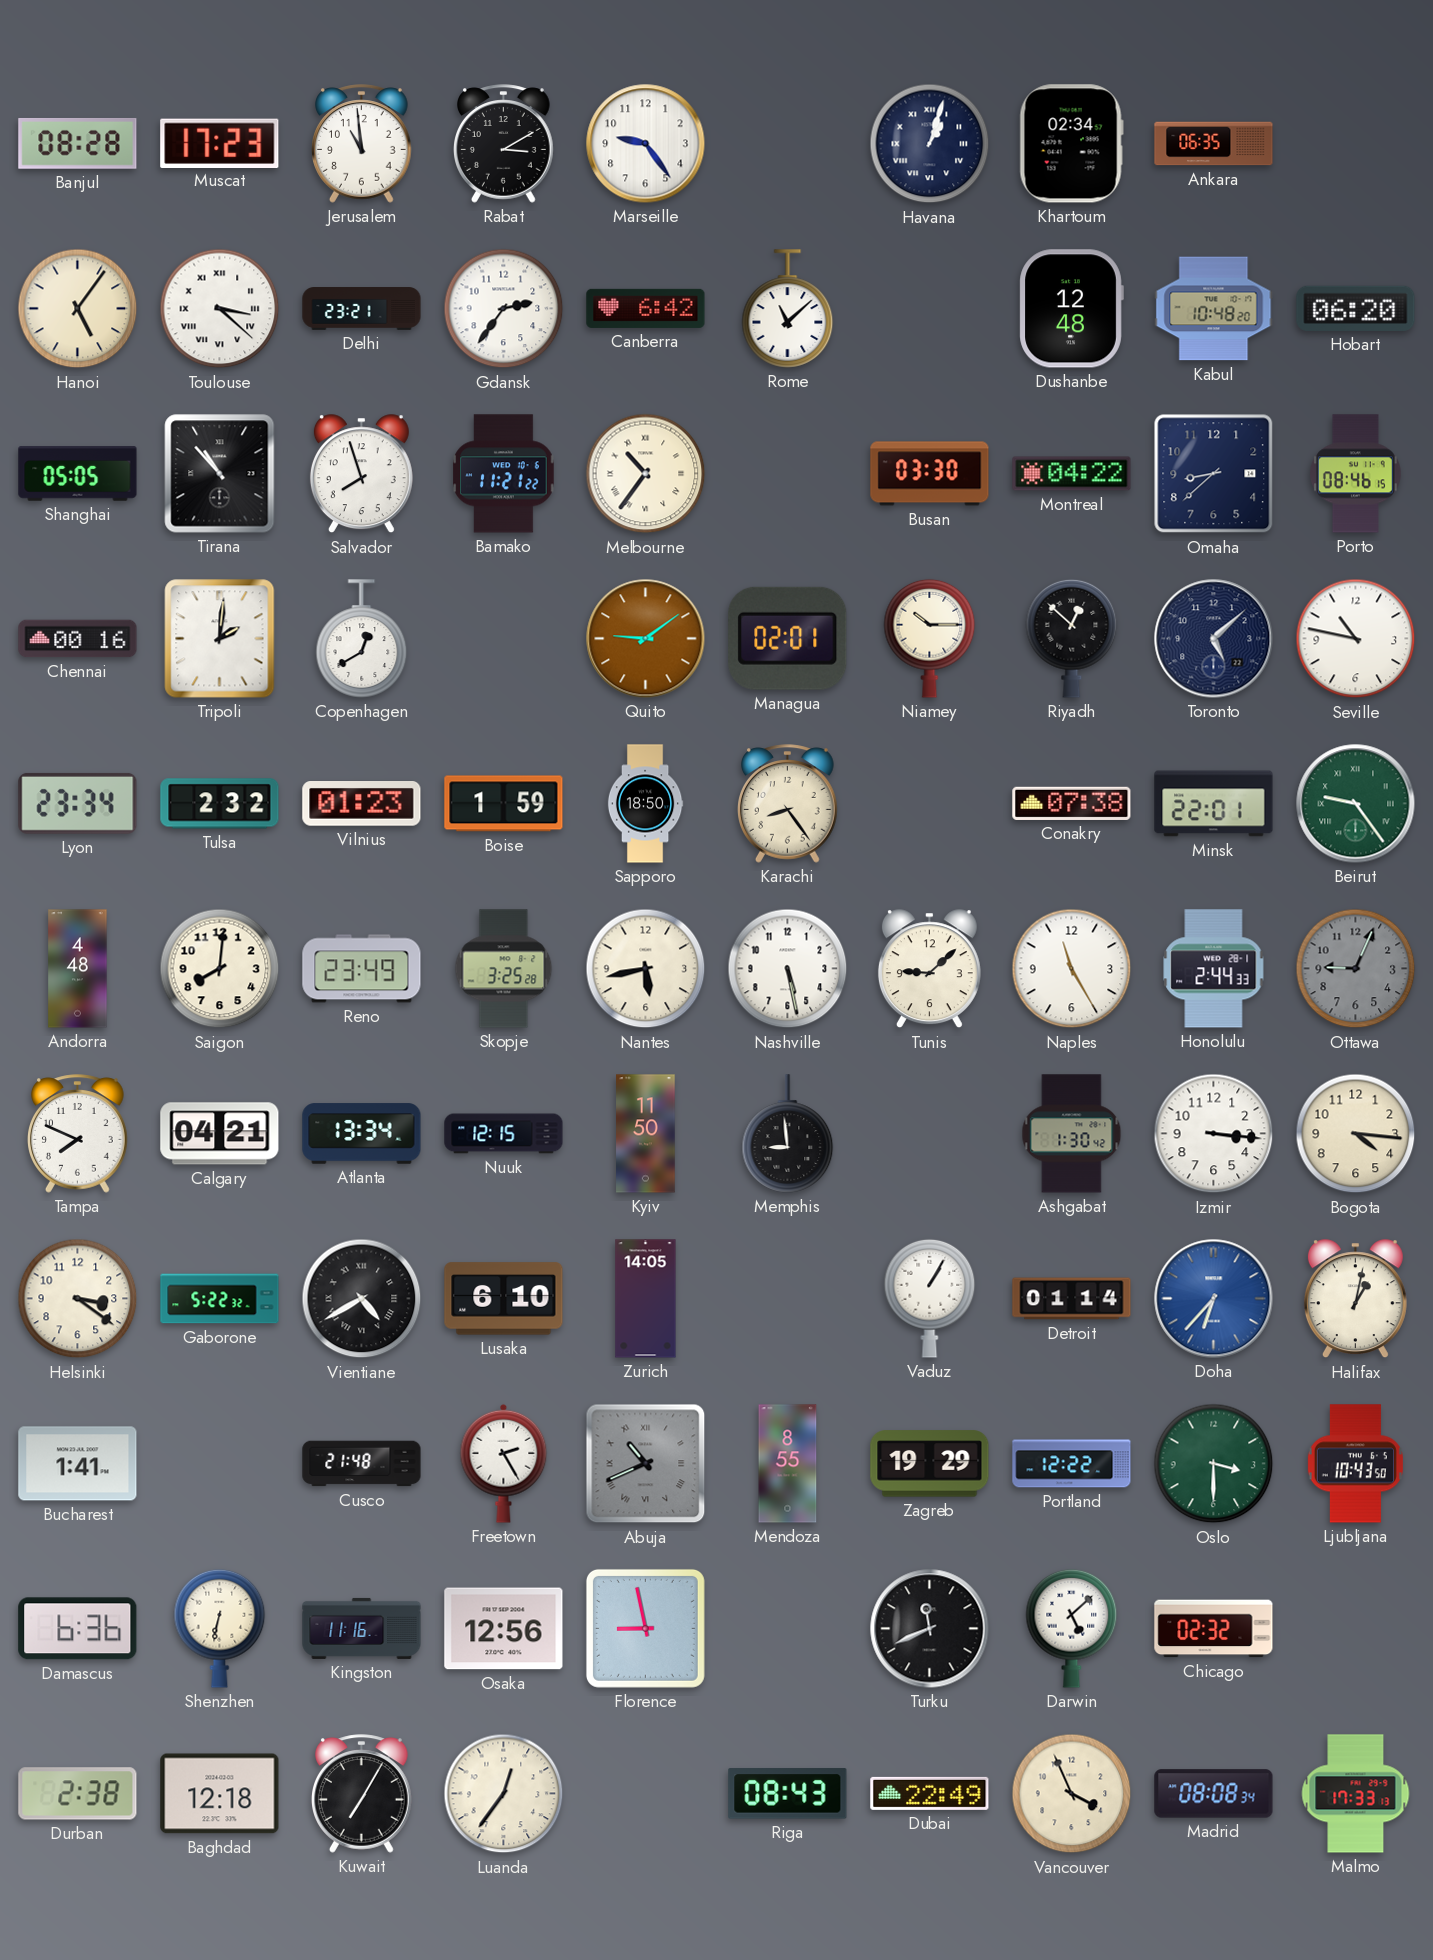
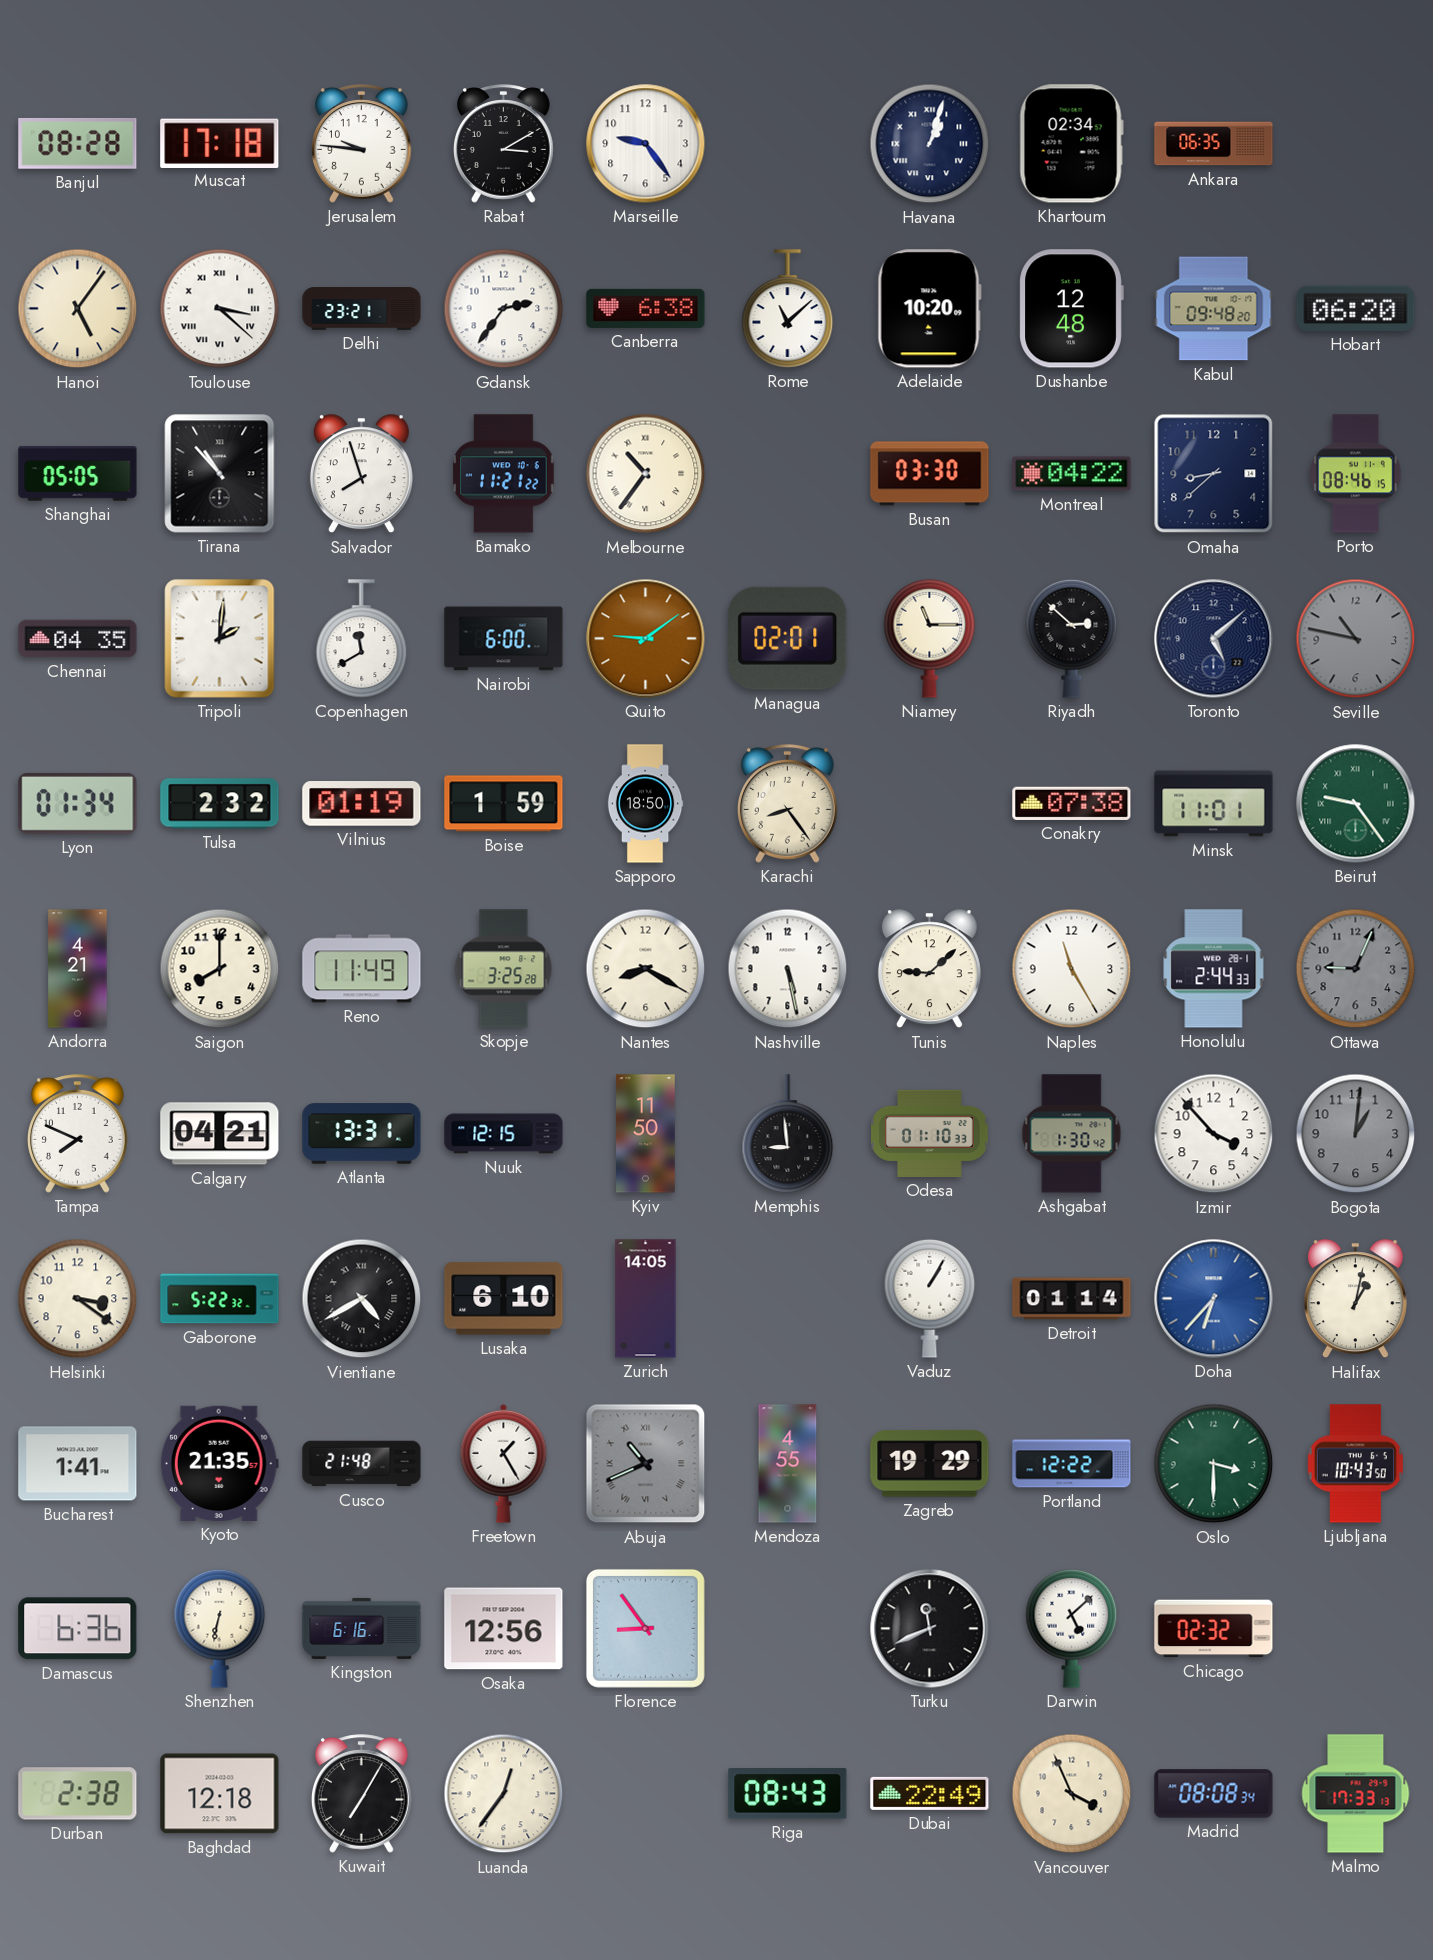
Muscat: 17:23 -> 17:18 (220, 143)
Jerusalem: 10:59 -> 9:46 (362, 144)
Canberra: 6:42 -> 6:38 (646, 308)
Adelaide: none -> 10:20 (929, 309)
Kabul: 10:48 -> 09:48 (1214, 309)
Chennai: 00:16 -> 04:35 (78, 639)
Copenhagen: 12:40 -> 11:40 (362, 639)
Nairobi: none -> 6:00 (504, 639)
Niamey: 10:15 -> 11:15 (930, 638)
Riyadh: 12:52 -> 2:52 (1072, 638)
Seville dial: white -> grey (1356, 639)
Lyon: 23:34 -> 01:34 (78, 803)
Vilnius: 01:23 -> 01:19 (362, 804)
Minsk: 22:01 -> 11:01 (1214, 804)
Andorra: 4:48 -> 4:21 (78, 969)
Saigon: 8:01 -> 8:00 (220, 969)
Reno: 23:49 -> 11:49 (362, 969)
Nantes: 5:43 -> 8:20 (646, 969)
Atlanta: 13:34 -> 13:31 (362, 1134)
Odesa: none -> 01:10 (930, 1133)
Izmir: 3:16 -> 3:53 (1214, 1134)
Bogota: 4:16 -> 1:01 (1356, 1134)
Bogota dial: cream -> grey (1356, 1134)
Kyoto: none -> 21:35 (219, 1463)
Freetown: 2:25 -> 1:25 (504, 1463)
Mendoza: 8:55 -> 4:55 (788, 1464)
Kingston: 11:16 -> 6:16 (362, 1628)
Florence: 8:58 -> 8:54 (645, 1628)
